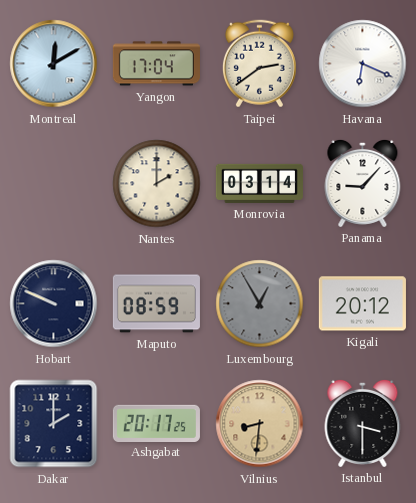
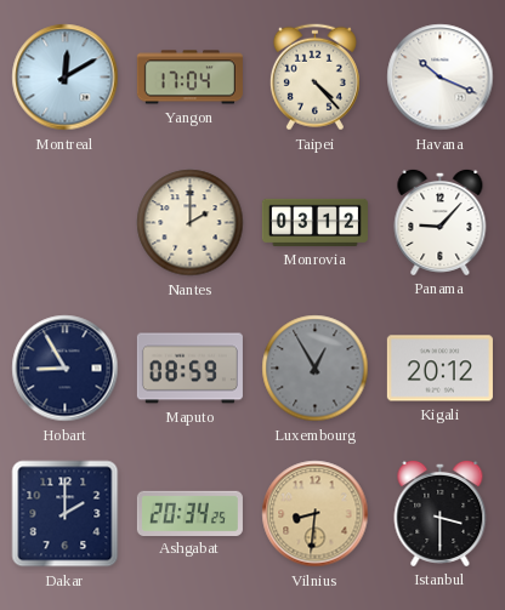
Taipei: 2:39 -> 4:23 (314, 78)
Havana: 6:19 -> 10:19 (441, 78)
Monrovia: 03:14 -> 03:12 (314, 222)
Hobart: 9:49 -> 8:55 (66, 369)
Ashgabat: 20:17 -> 20:34 (189, 513)
